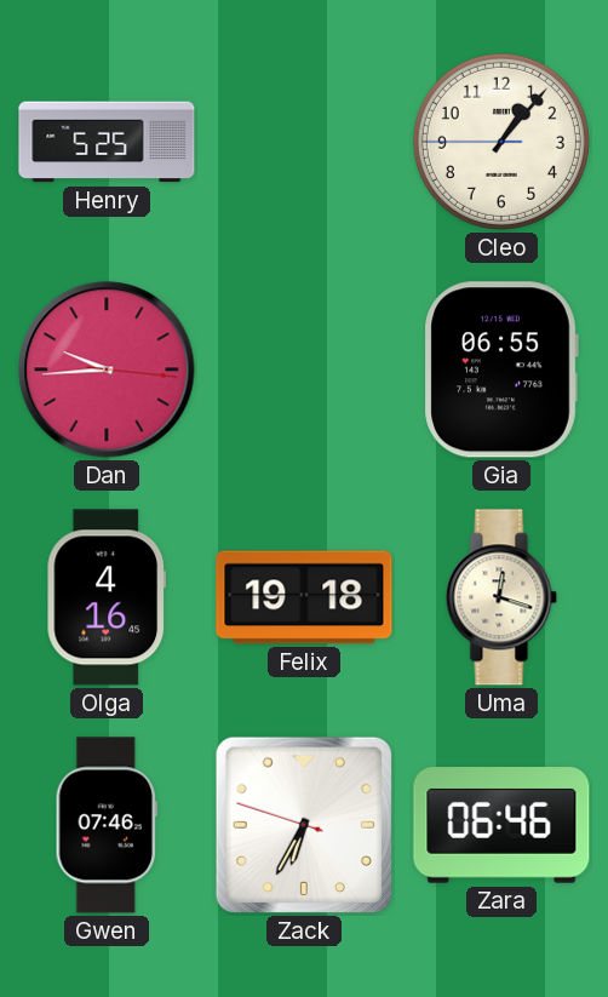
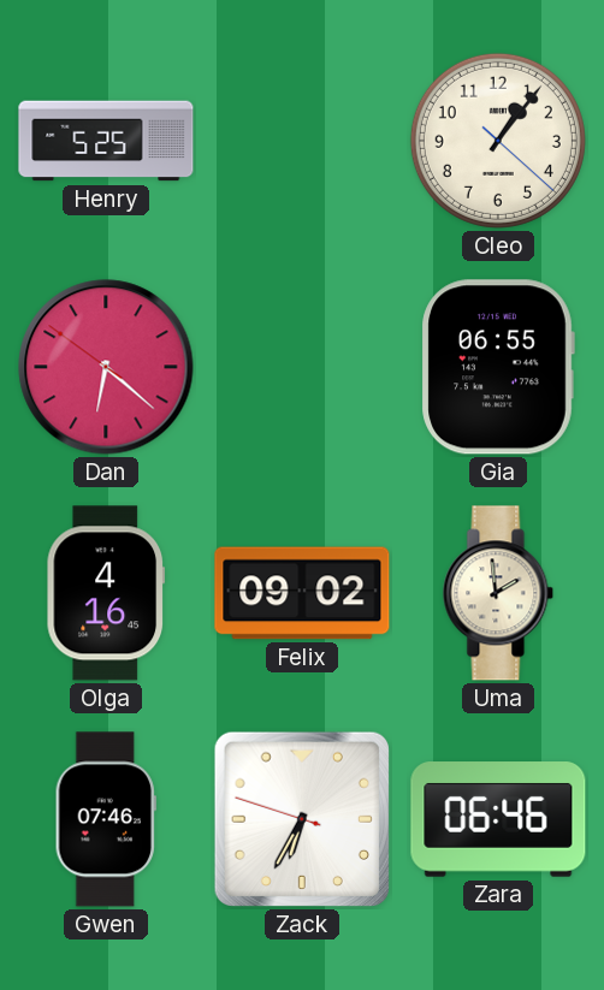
Cleo: 1:06:45 -> 1:06:22 (498, 141)
Dan: 9:44 -> 6:21 (106, 367)
Felix: 19:18 -> 09:02 (302, 593)
Uma: 12:18 -> 1:59 (498, 593)
